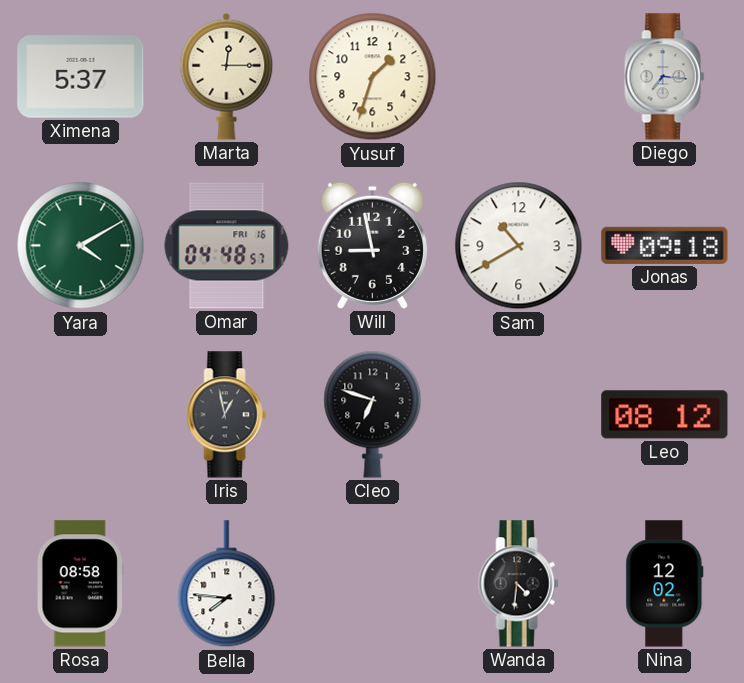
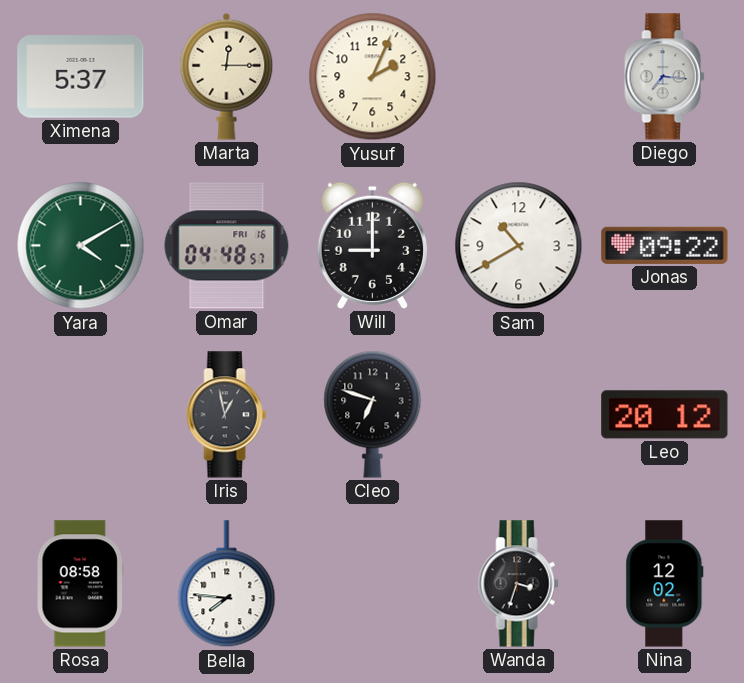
Yusuf: 1:33 -> 2:04 (373, 77)
Will: 8:58 -> 9:00 (372, 245)
Jonas: 09:18 -> 09:22 (665, 245)
Leo: 08:12 -> 20:12 (665, 415)
Wanda: 4:31 -> 3:33 (519, 584)
